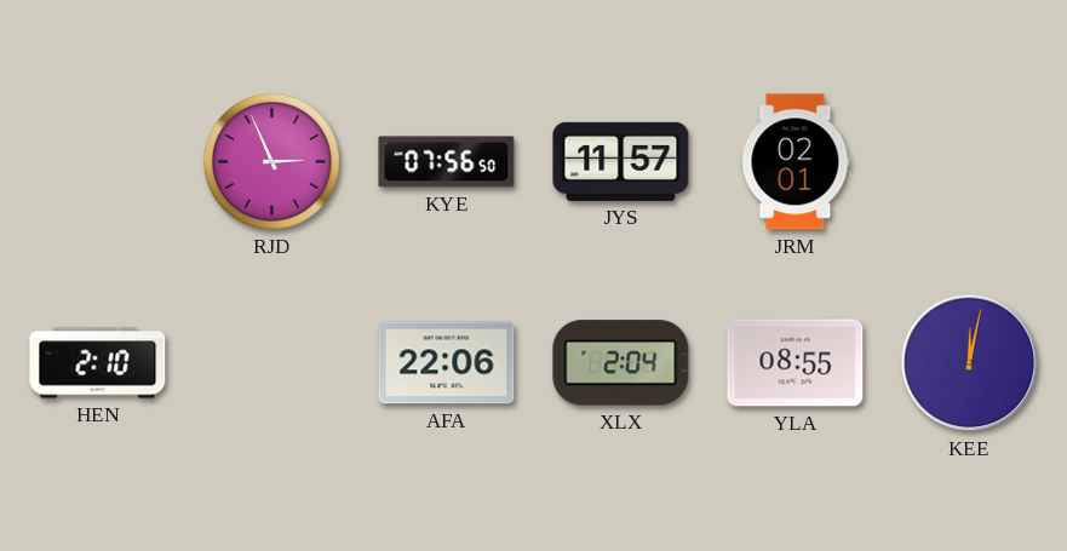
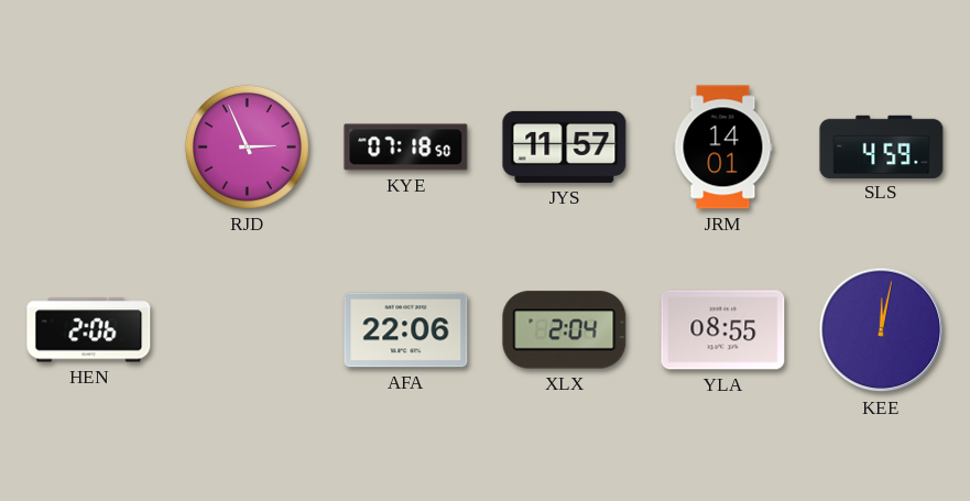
KYE: 07:56 -> 07:18 (406, 148)
JRM: 02:01 -> 14:01 (723, 148)
SLS: none -> 4:59 (882, 146)
HEN: 2:10 -> 2:06 (89, 330)
